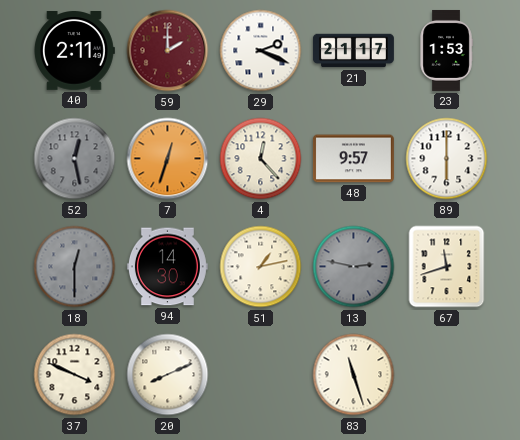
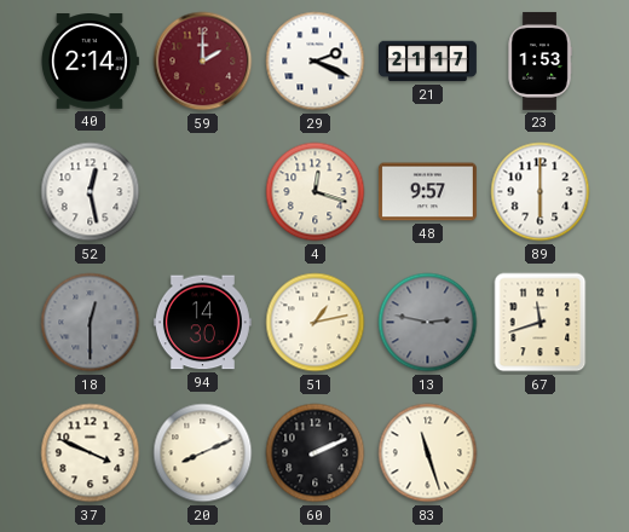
40: 2:11 -> 2:14 (90, 62)
52 dial: grey -> white (91, 192)
7: 12:33 -> none (168, 159)
4: 12:23 -> 12:18 (316, 192)
60: none -> 2:11 (316, 453)
